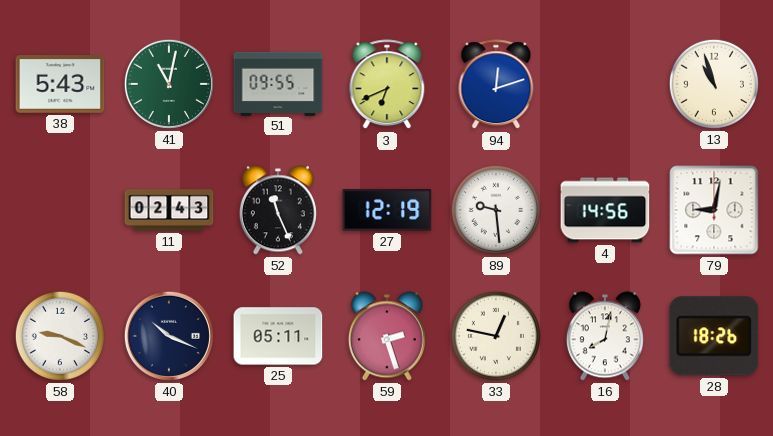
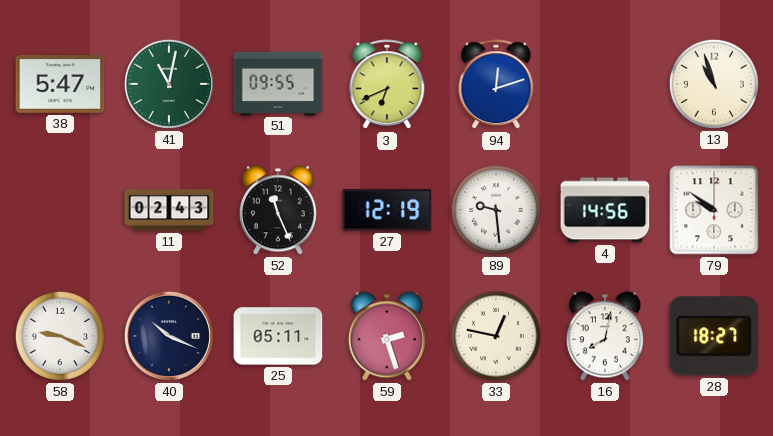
38: 5:43 -> 5:47 (60, 85)
79: 9:02 -> 9:51 (714, 210)
28: 18:26 -> 18:27 (714, 336)
